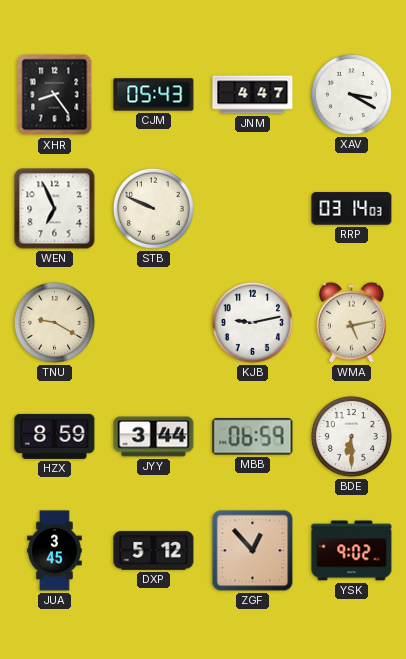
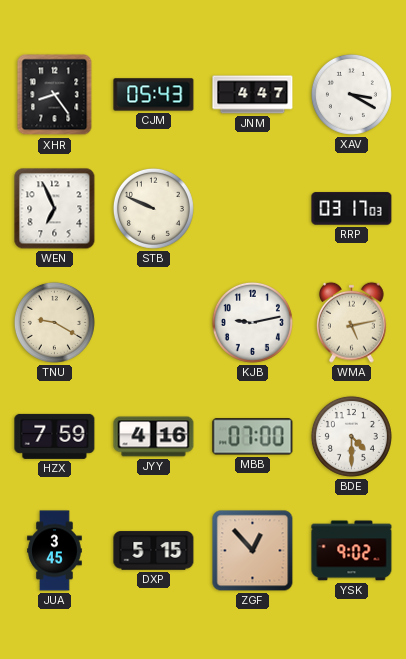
RRP: 03:14 -> 03:17 (352, 209)
HZX: 8:59 -> 7:59 (55, 436)
JYY: 3:44 -> 4:16 (154, 437)
MBB: 06:59 -> 07:00 (253, 437)
BDE: 6:30 -> 4:30 (351, 436)
DXP: 5:12 -> 5:15 (154, 551)
